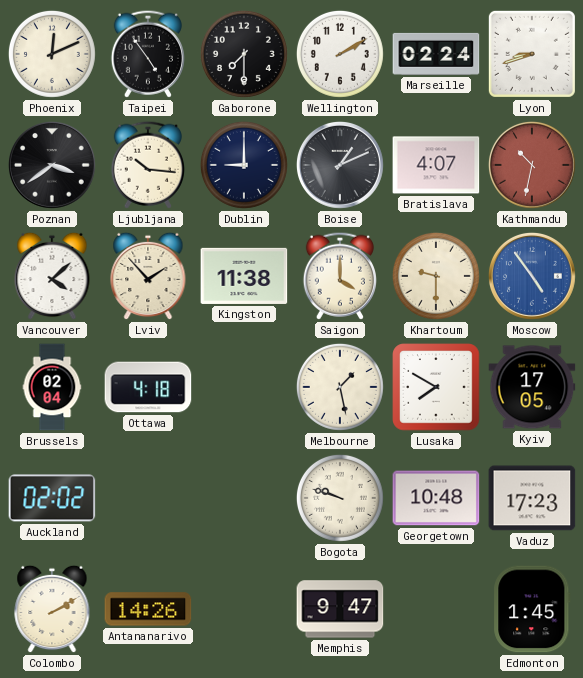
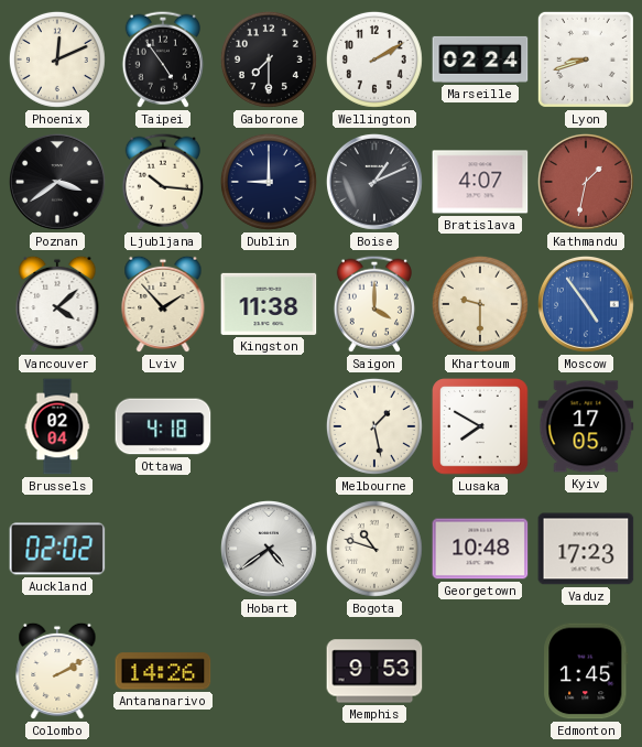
Kathmandu: 10:32 -> 1:32 (586, 182)
Hobart: none -> 4:39 (269, 549)
Bogota: 9:48 -> 10:48 (374, 549)
Memphis: 9:47 -> 9:53 (374, 671)
